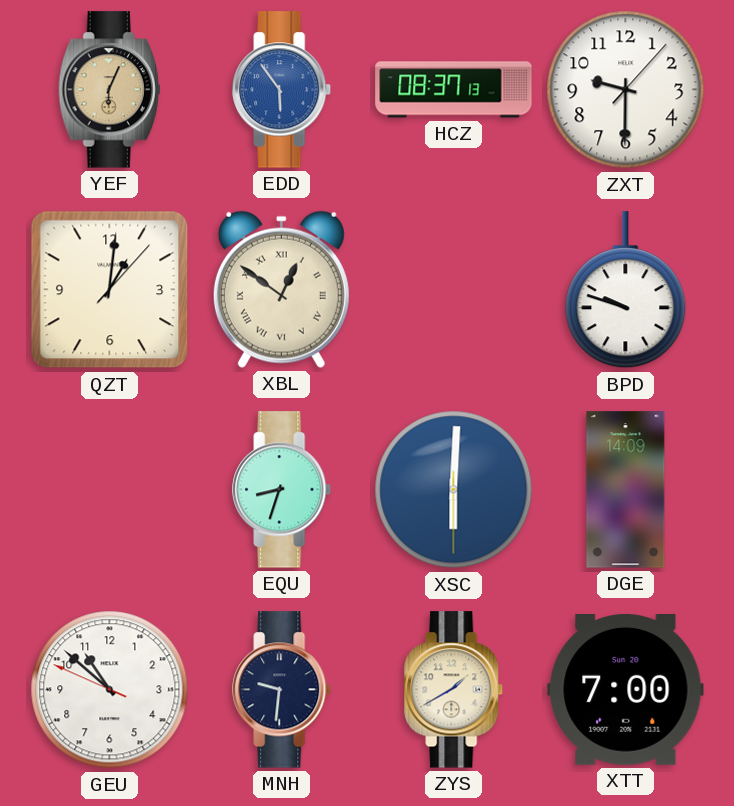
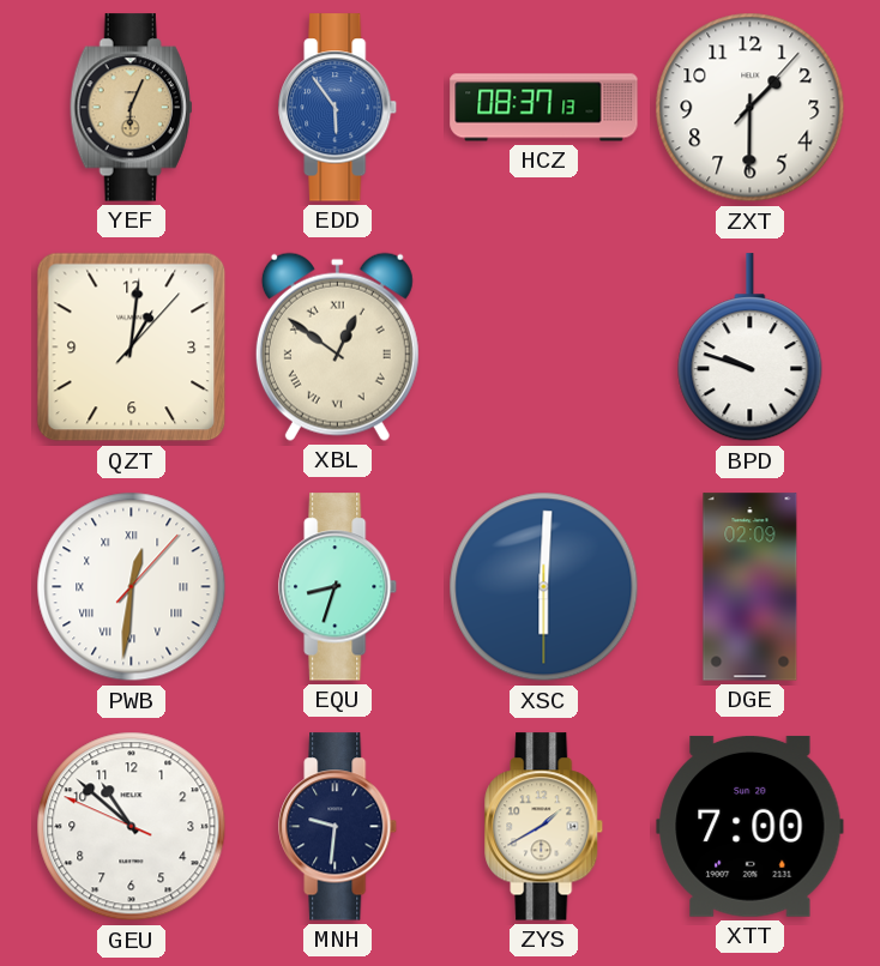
ZXT: 9:30 -> 1:30 (751, 108)
PWB: none -> 12:31 (132, 587)
DGE: 14:09 -> 02:09 (751, 587)
